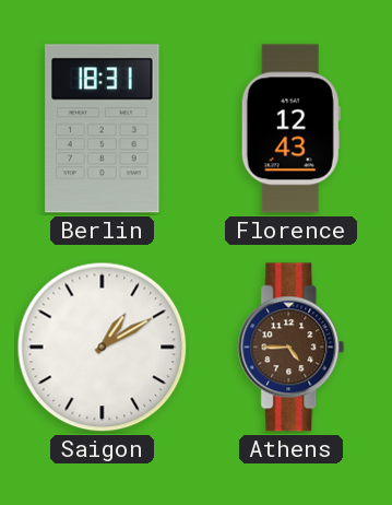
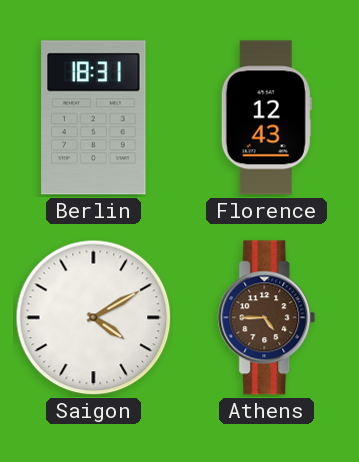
Saigon: 1:10 -> 4:10 (94, 318)
